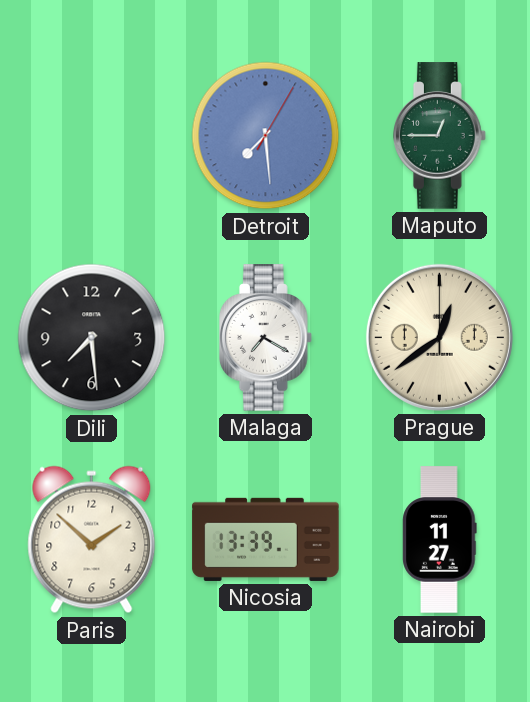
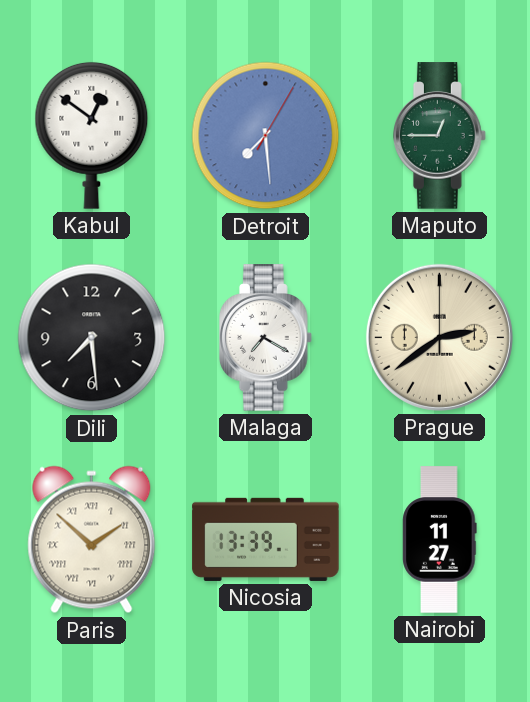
Kabul: none -> 12:51 (92, 135)
Prague: 12:39 -> 2:39 (439, 337)
Paris numerals: Arabic -> Roman (92, 540)
